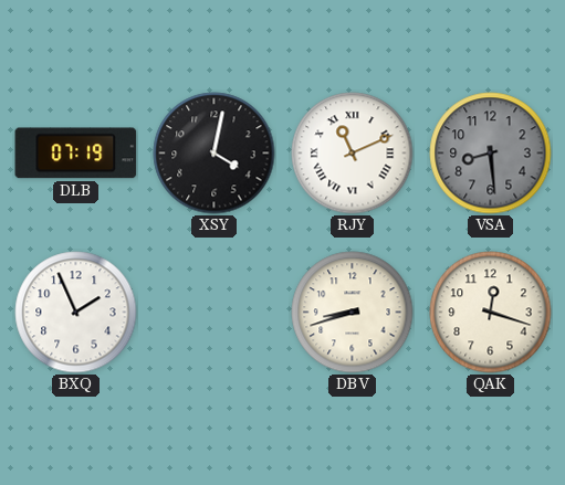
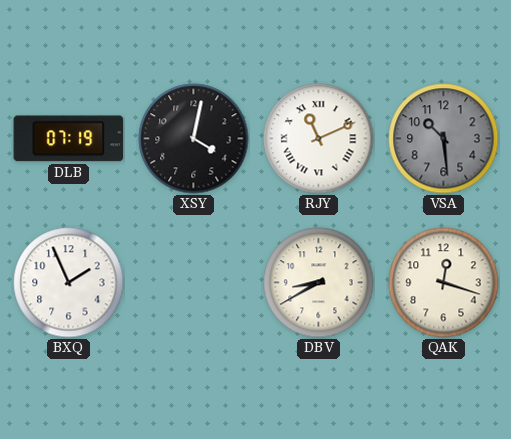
VSA: 8:29 -> 10:29 (444, 139)
DBV: 8:42 -> 8:40 (319, 283)
